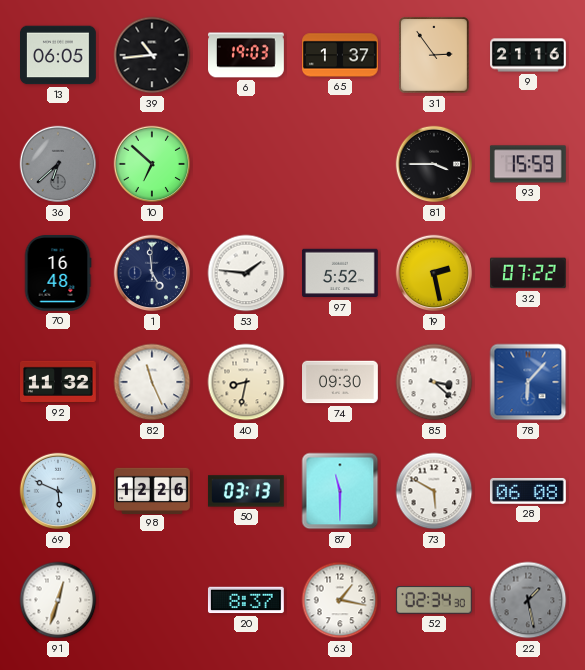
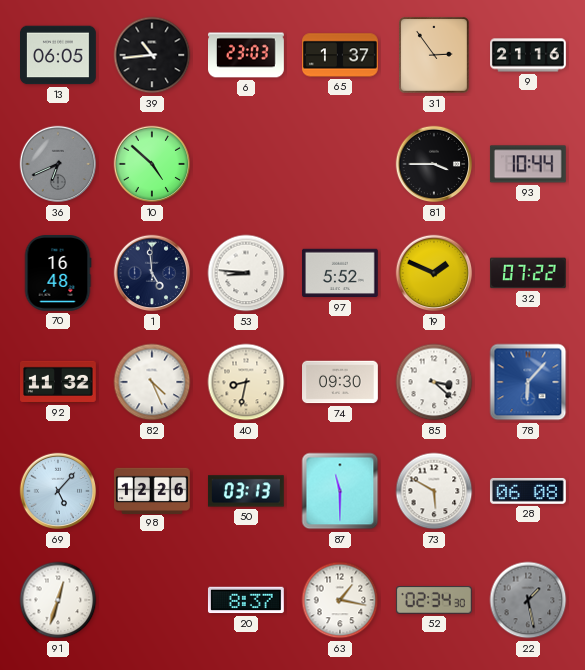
6: 19:03 -> 23:03 (247, 55)
36: 6:38 -> 6:41 (58, 164)
10: 6:52 -> 4:52 (152, 164)
93: 15:59 -> 10:44 (528, 164)
53: 1:46 -> 8:46 (246, 273)
19: 2:28 -> 1:49 (434, 273)
82: 11:26 -> 4:26 (152, 382)
69: 5:49 -> 5:07 (58, 491)
